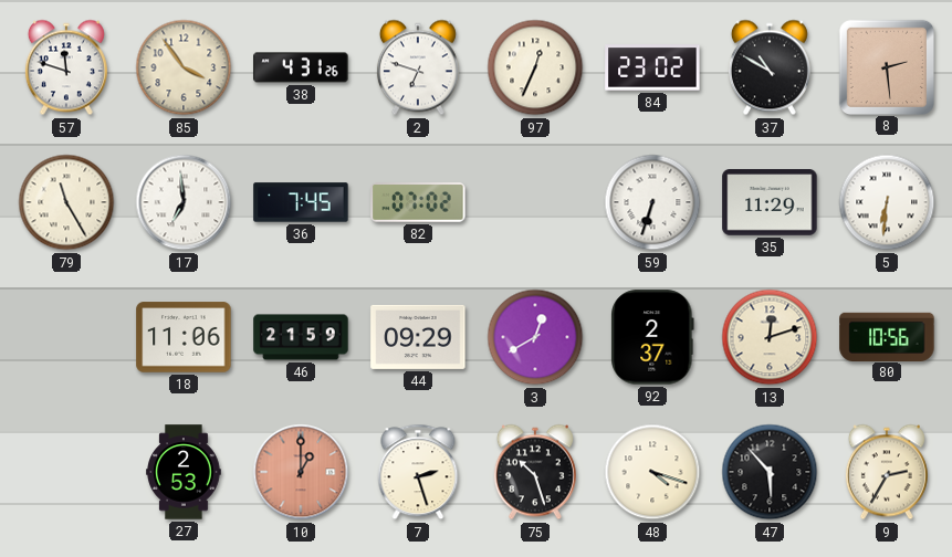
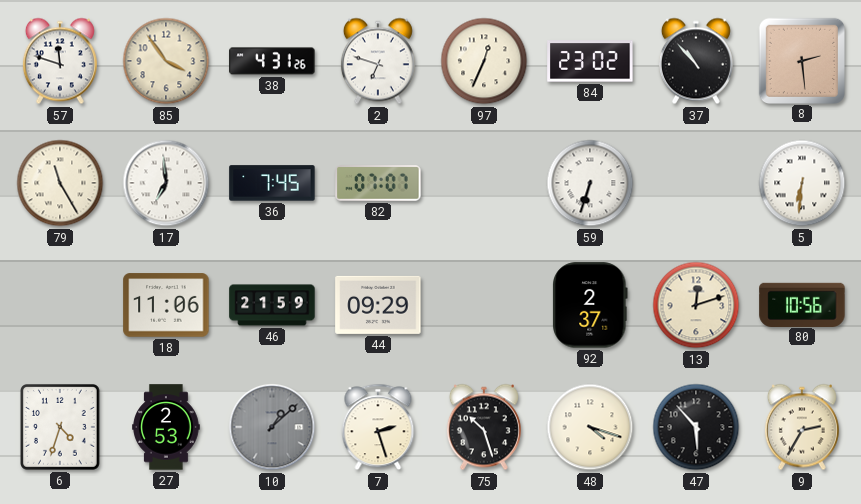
37: 10:50 -> 10:53 (696, 61)
82: 07:02 -> 07:07 (378, 183)
35: 11:29 -> none (770, 203)
3: 12:40 -> none (535, 337)
6: none -> 4:33 (61, 428)
10: 1:00 -> 1:08 (272, 427)
10 dial: salmon -> grey (272, 427)
